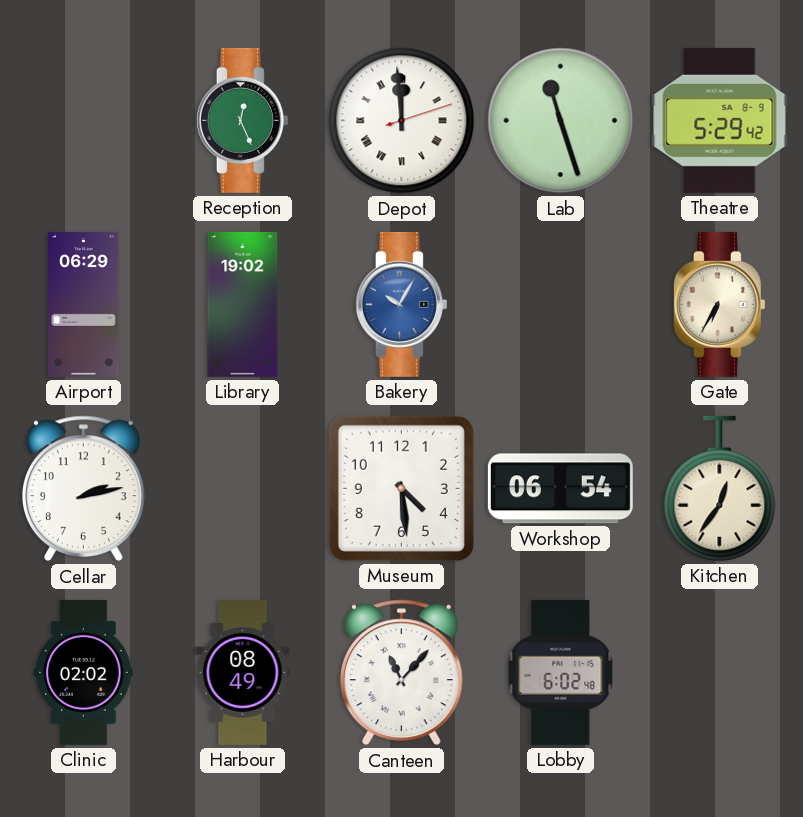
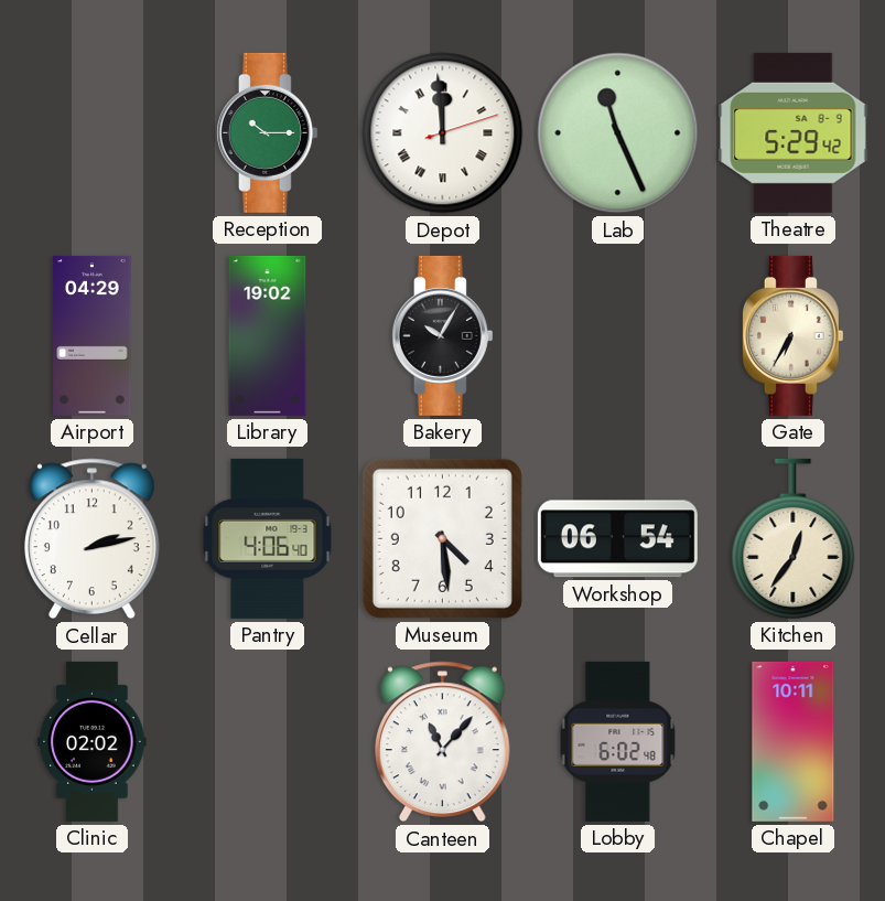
Reception: 12:26 -> 10:15 (267, 132)
Lab: 11:27 -> 11:26 (618, 133)
Airport: 06:29 -> 04:29 (93, 335)
Bakery dial: blue -> black (442, 335)
Pantry: none -> 4:06 (268, 538)
Harbour: 08:49 -> none (243, 672)
Chapel: none -> 10:11 (794, 741)
